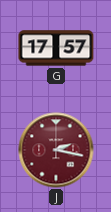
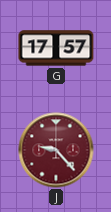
J: 2:17 -> 9:23 (56, 150)
